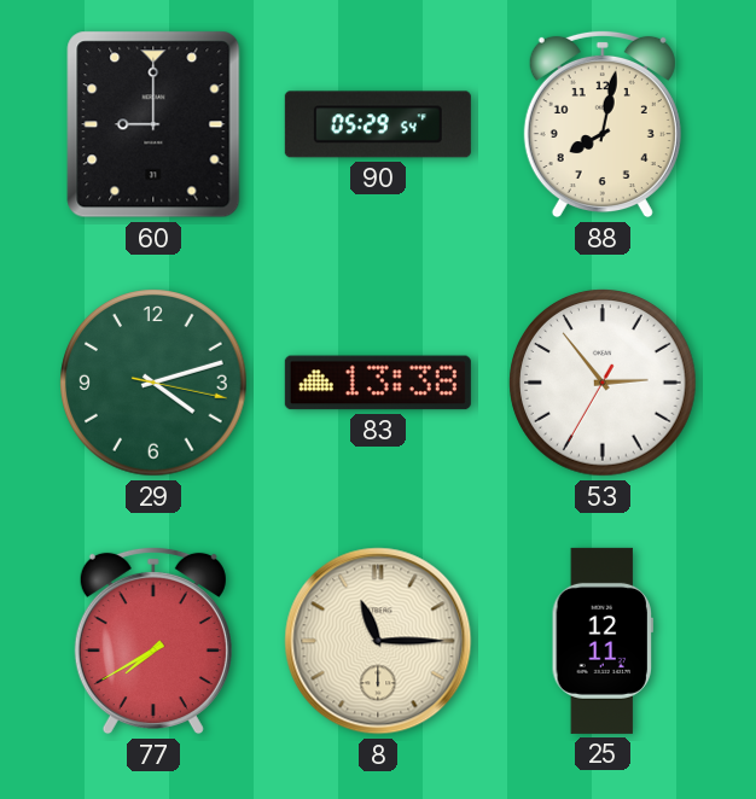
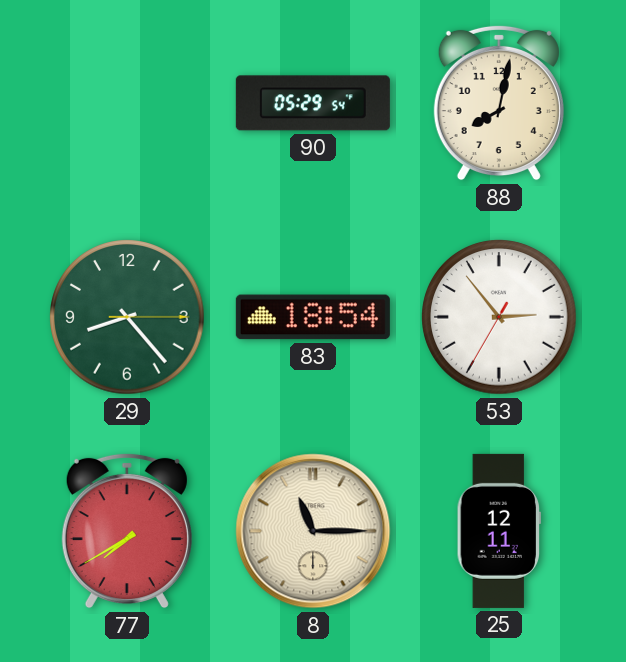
60: 9:00 -> none (153, 124)
29: 4:12 -> 8:23 (127, 317)
83: 13:38 -> 18:54 (313, 317)
